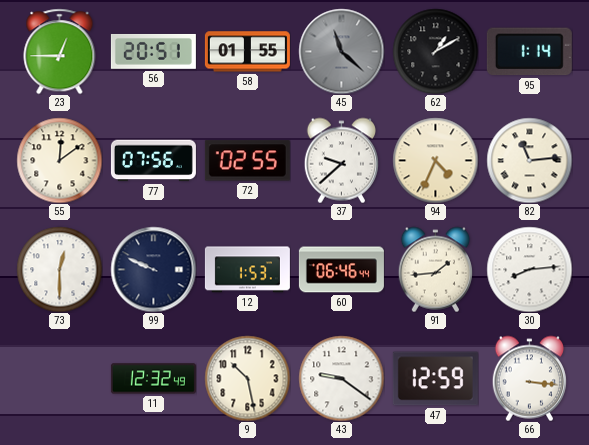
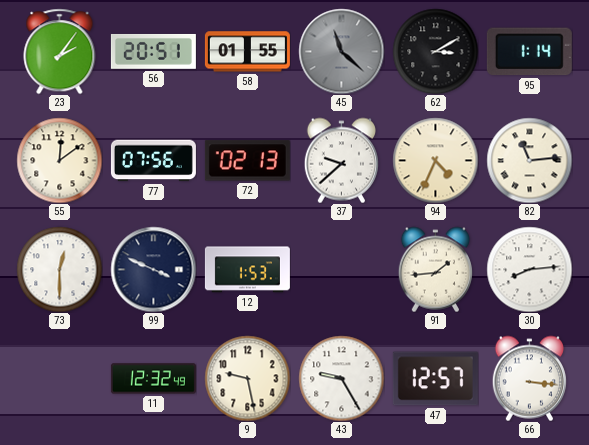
23: 12:45 -> 2:06 (60, 51)
62: 1:10 -> 3:10 (435, 51)
72: 02:55 -> 02:13 (247, 161)
99: 9:49 -> 3:49 (153, 269)
60: 06:46 -> none (341, 270)
9: 10:28 -> 9:28 (247, 378)
43: 9:21 -> 9:25 (341, 378)
47: 12:59 -> 12:57 (435, 379)
